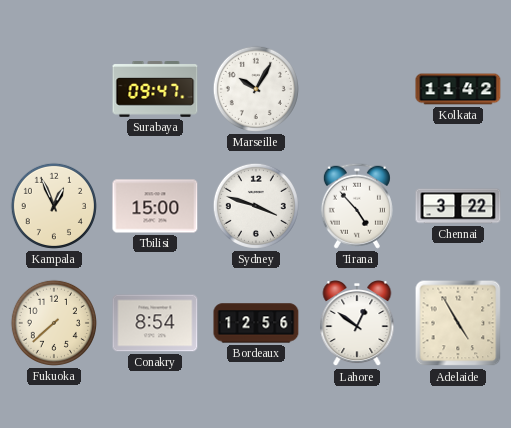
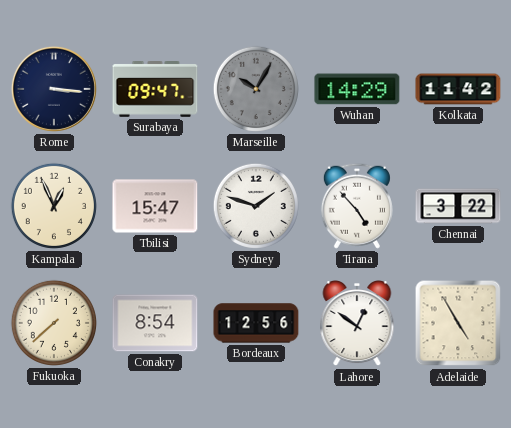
Rome: none -> 3:16 (54, 89)
Marseille dial: white -> grey (256, 89)
Wuhan: none -> 14:29 (357, 89)
Tbilisi: 15:00 -> 15:47 (155, 206)
Sydney: 3:48 -> 1:48 (256, 206)
